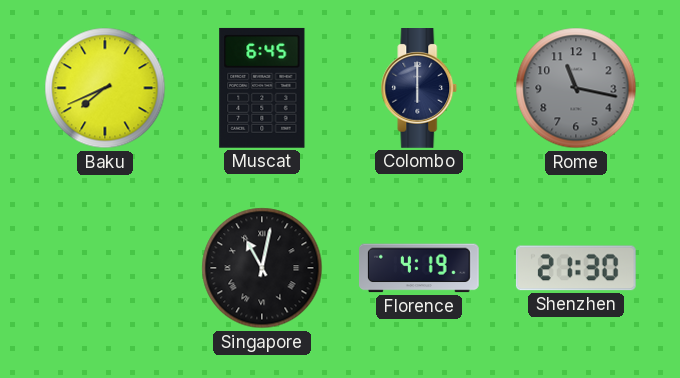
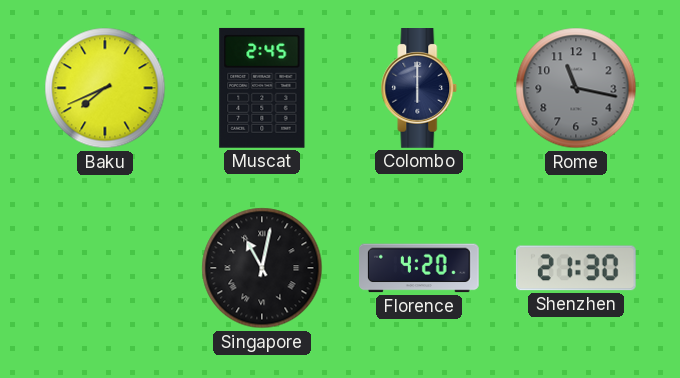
Muscat: 6:45 -> 2:45 (262, 88)
Florence: 4:19 -> 4:20 (420, 268)
